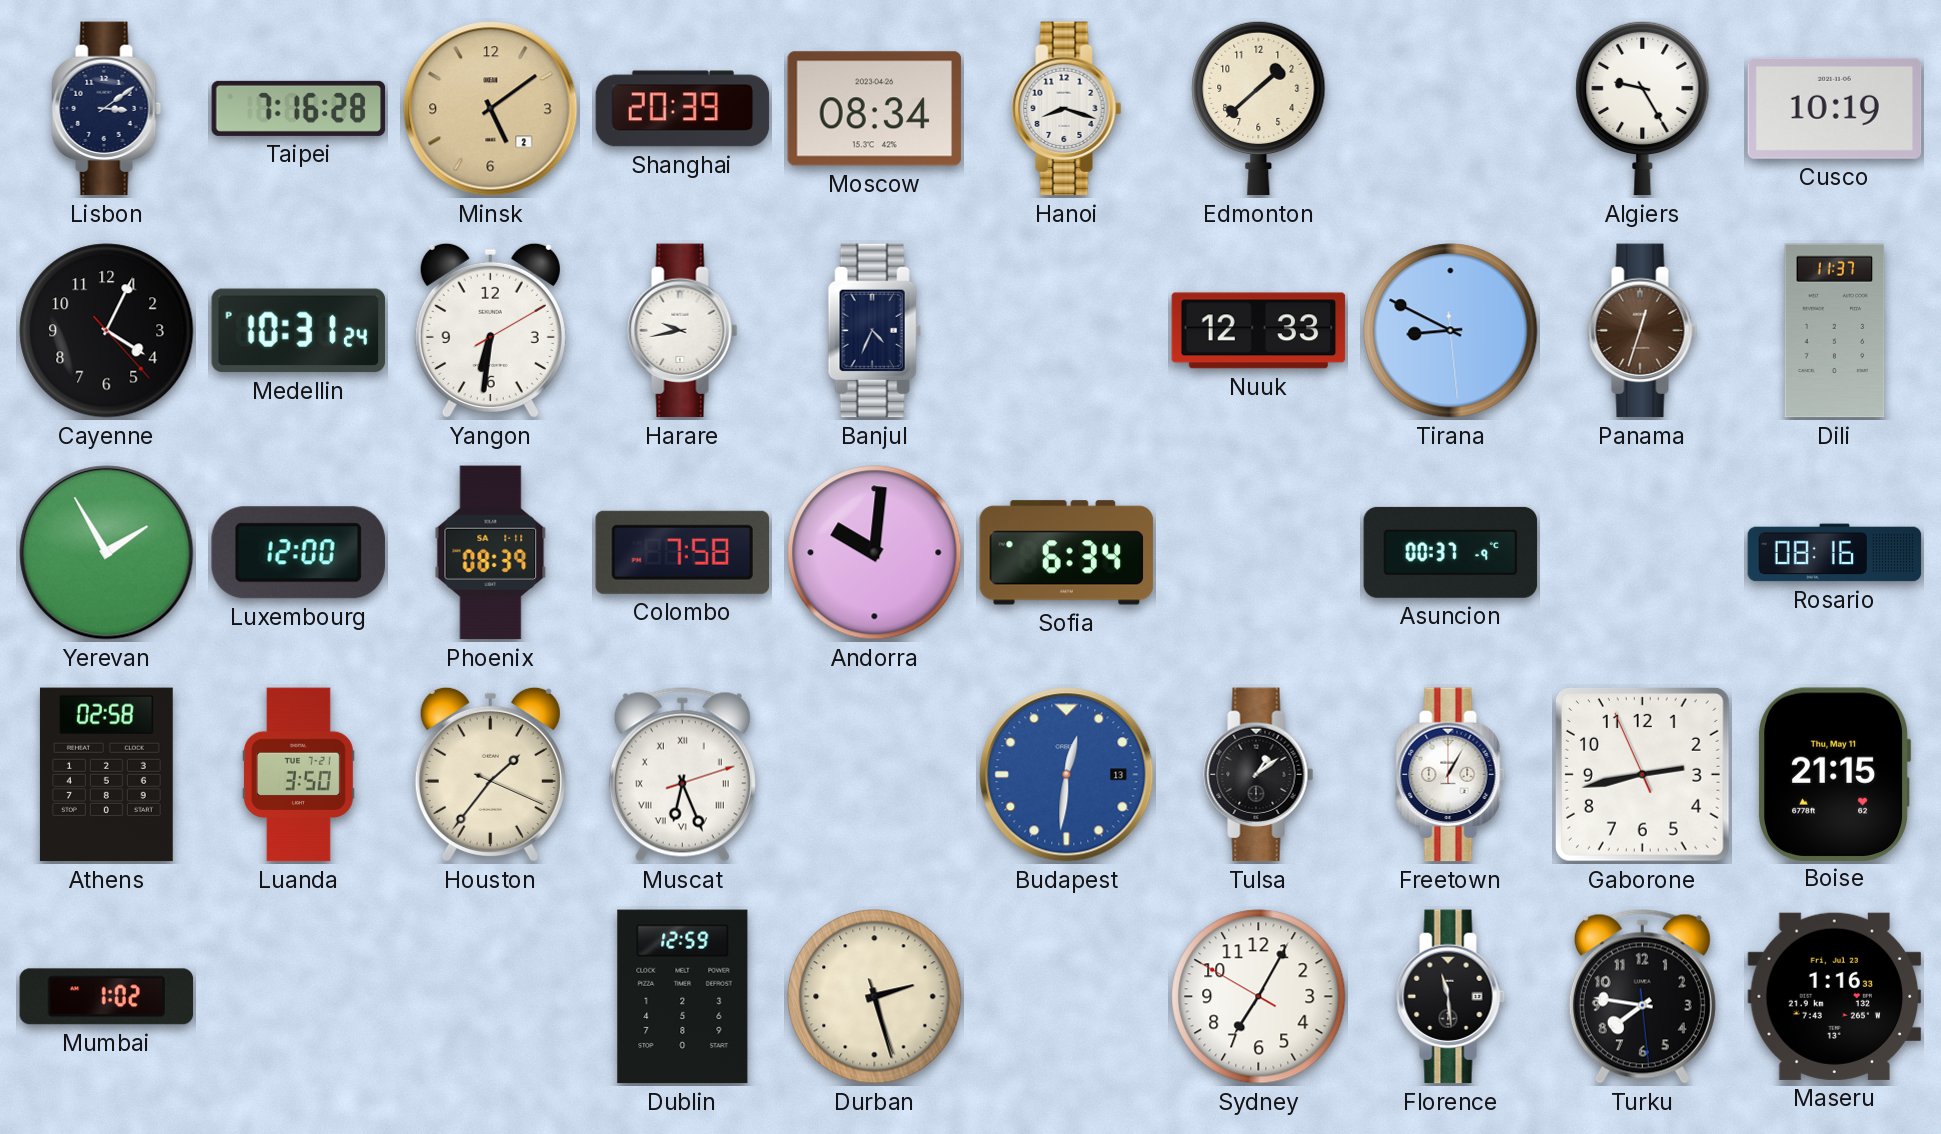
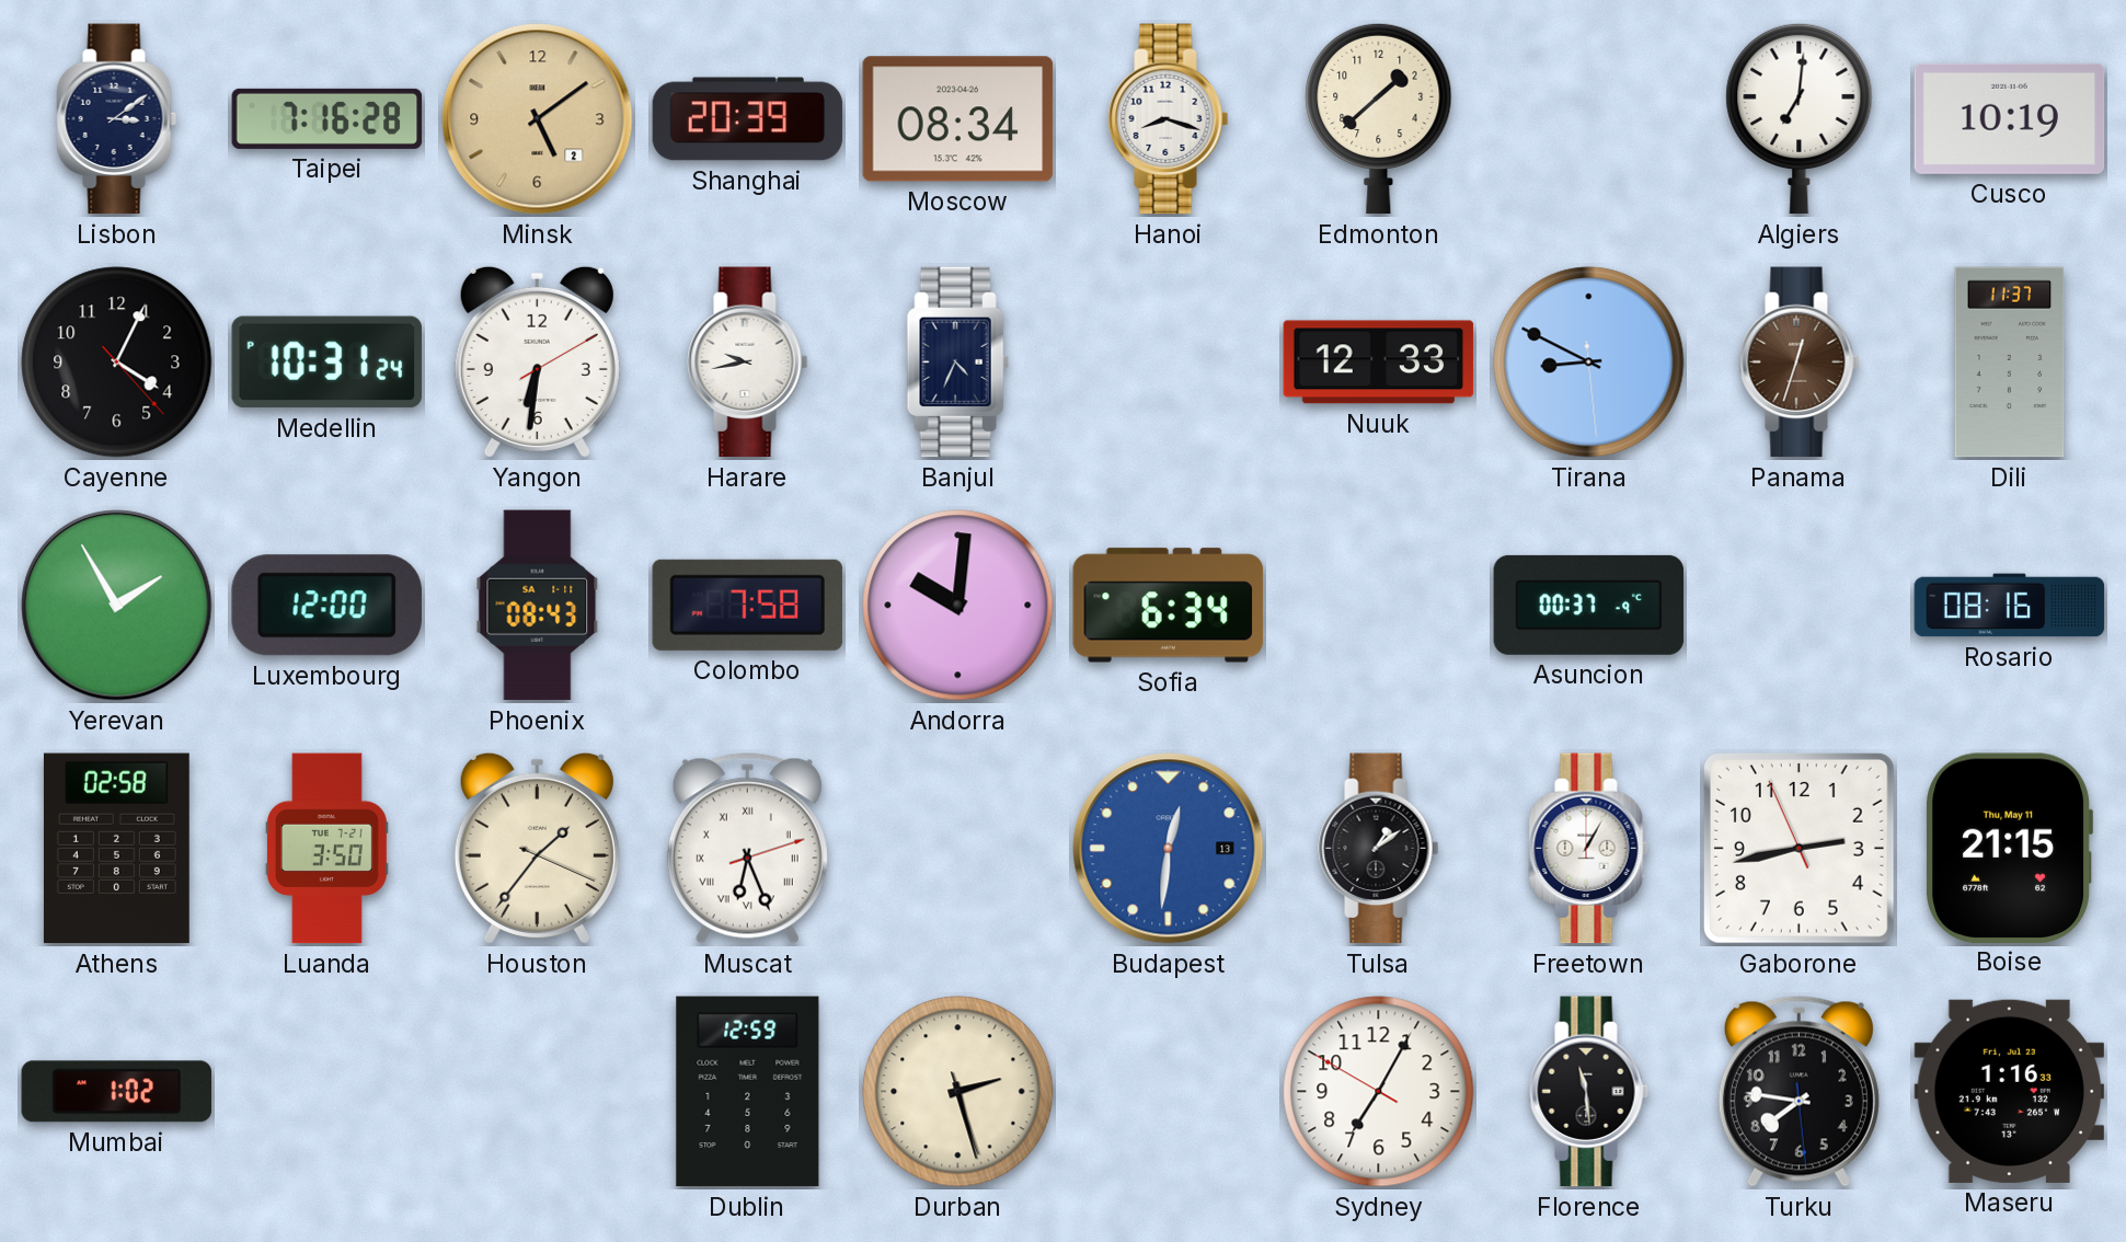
Algiers: 9:25 -> 7:01 (1800, 118)
Phoenix: 08:39 -> 08:43 (538, 606)
